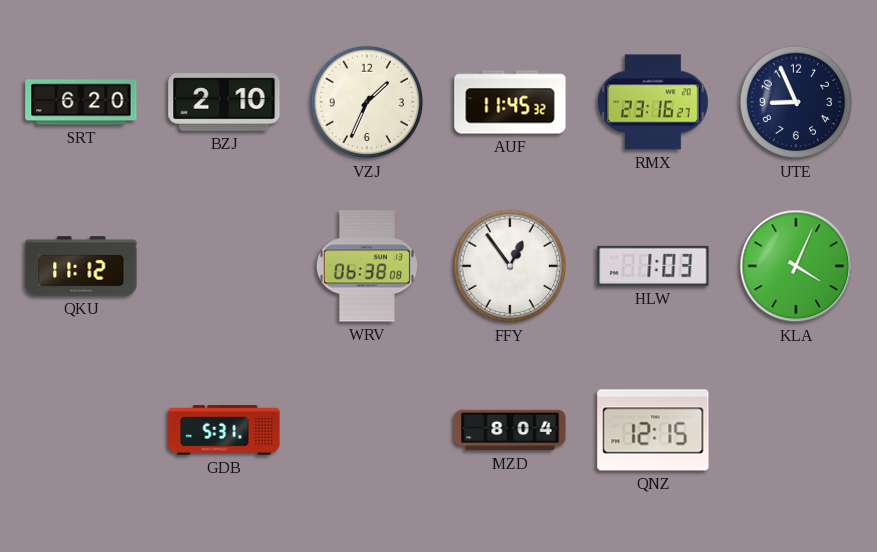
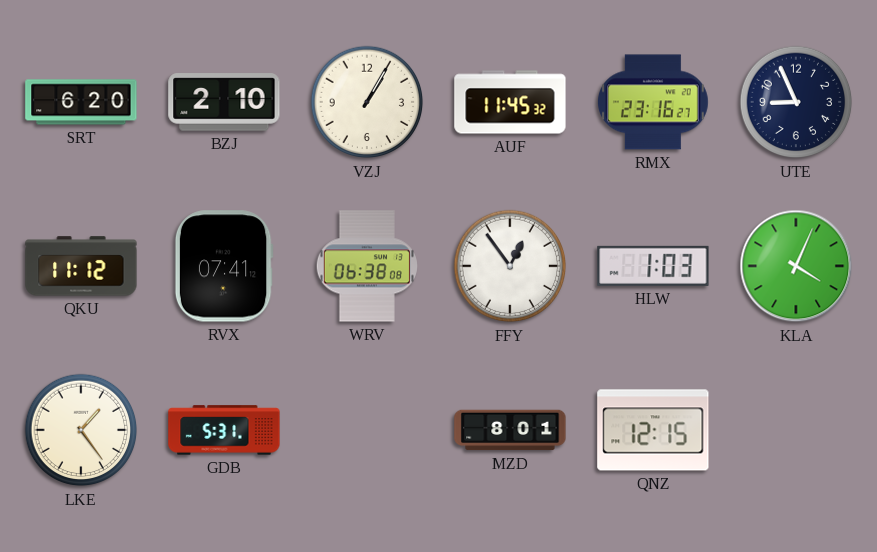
VZJ: 1:34 -> 1:05 (367, 102)
RVX: none -> 07:41 (224, 266)
LKE: none -> 1:24 (81, 430)
MZD: 8:04 -> 8:01 (510, 430)
